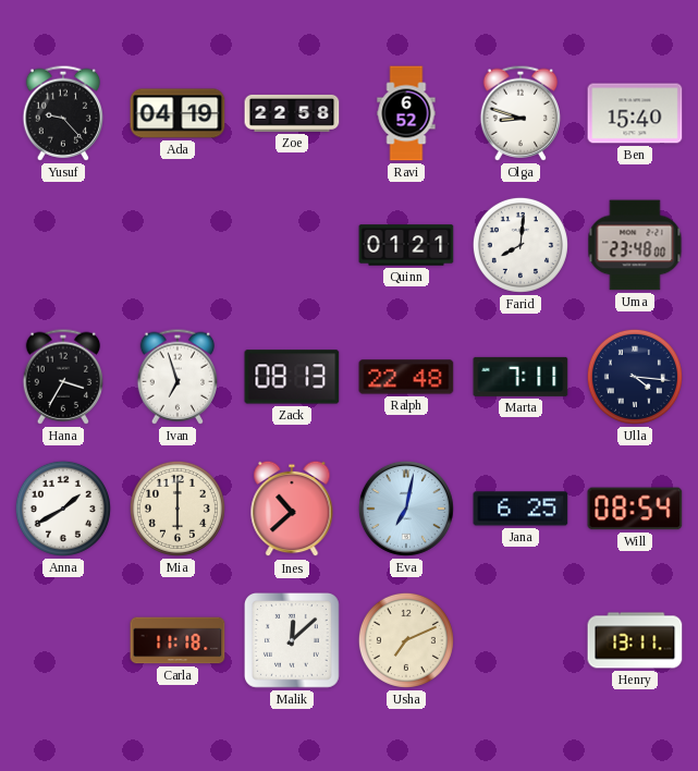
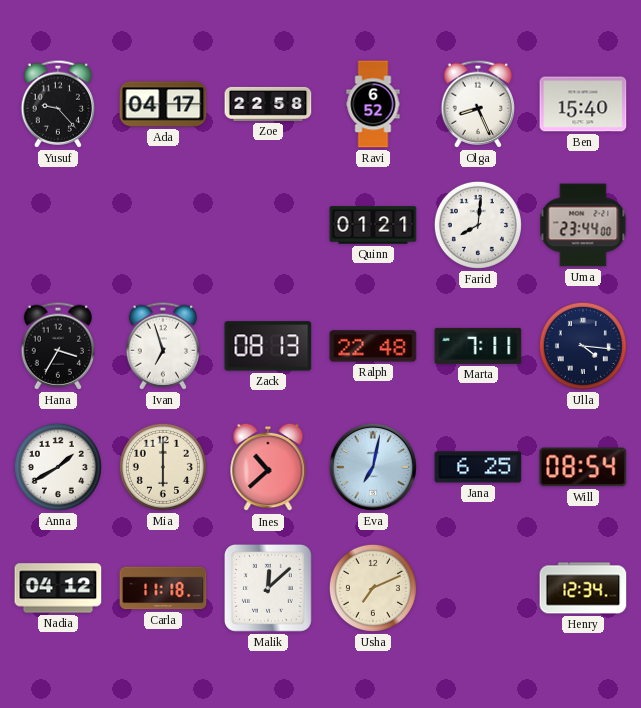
Ada: 04:19 -> 04:17 (163, 104)
Olga: 8:48 -> 8:26 (478, 104)
Uma: 23:48 -> 23:44 (583, 225)
Nadia: none -> 04:12 (58, 588)
Henry: 13:11 -> 12:34 (583, 588)
